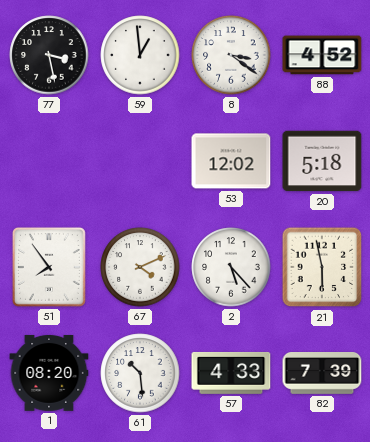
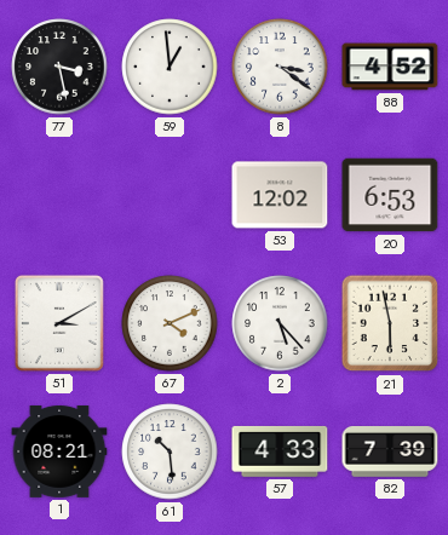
20: 5:18 -> 6:53 (390, 195)
51: 7:54 -> 3:10 (59, 323)
1: 08:20 -> 08:21 (59, 451)
